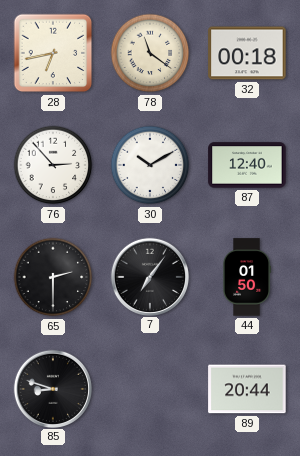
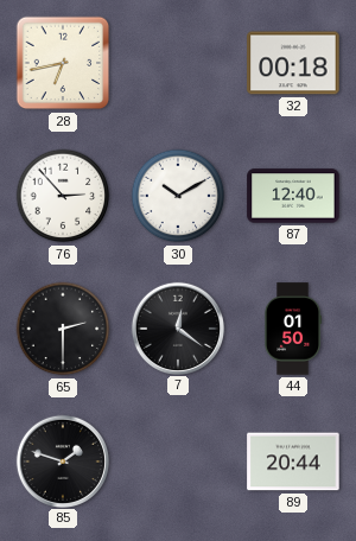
78: 11:21 -> none (150, 53)
7: 7:06 -> 12:21 (177, 327)
85: 8:48 -> 1:48 (62, 460)
